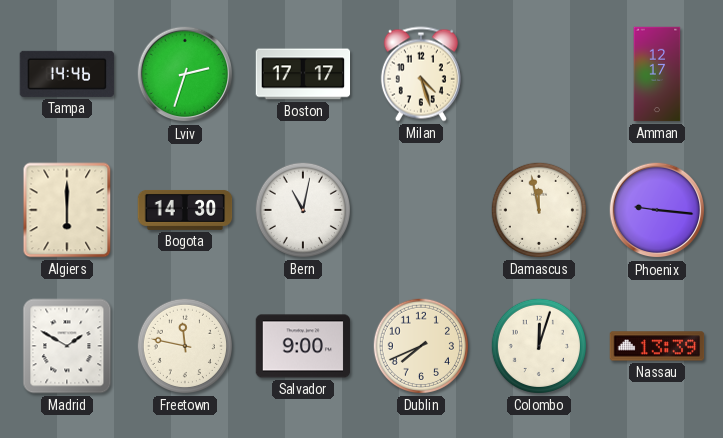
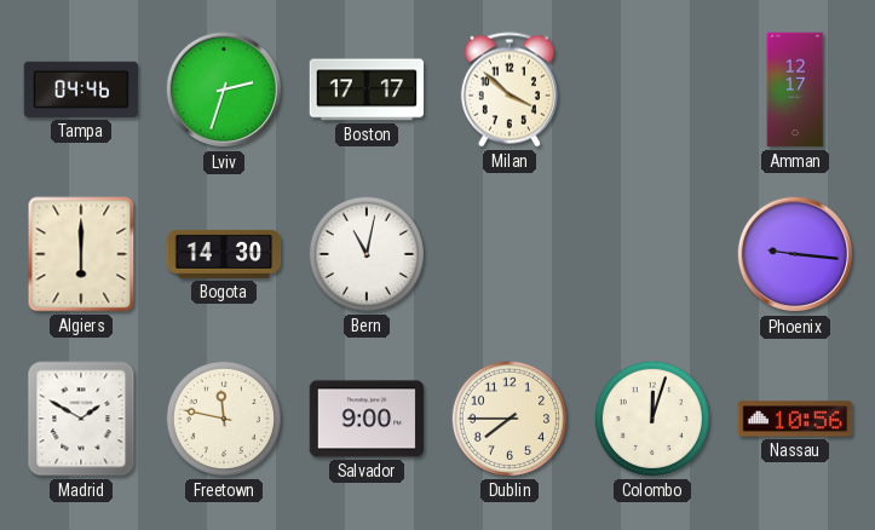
Tampa: 14:46 -> 04:46 (81, 90)
Milan: 4:27 -> 3:52 (510, 90)
Damascus: 11:58 -> none (539, 210)
Dublin: 7:41 -> 7:45 (510, 419)
Nassau: 13:39 -> 10:56 (795, 419)
